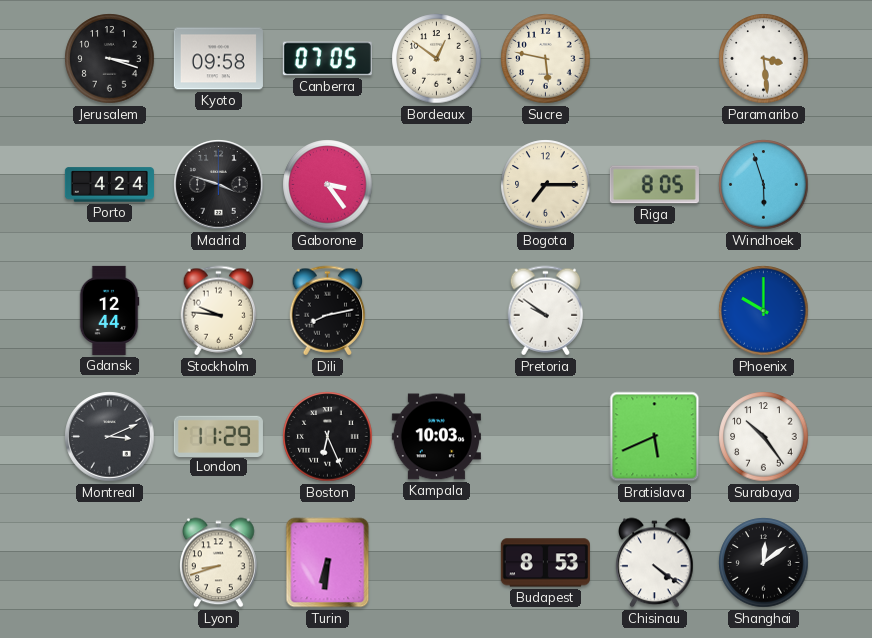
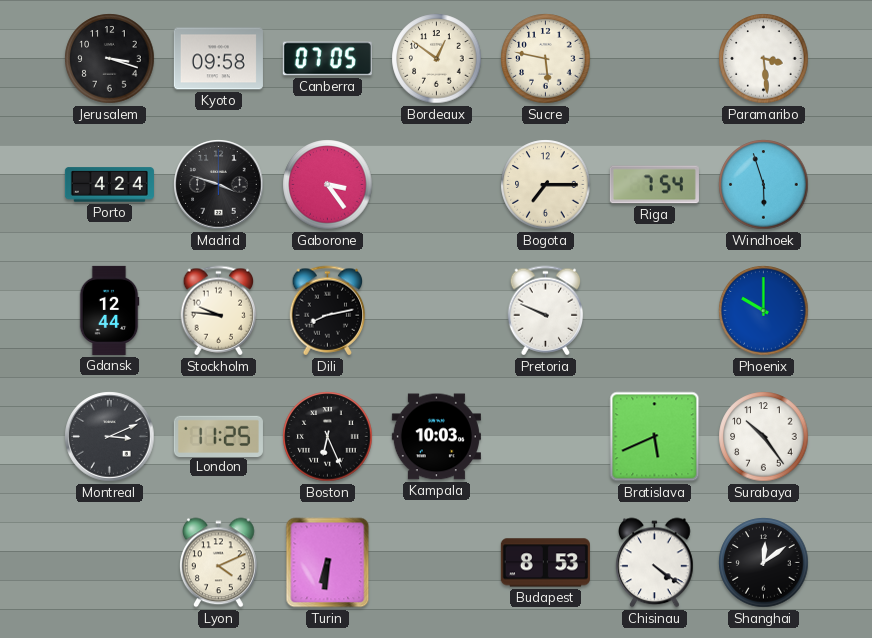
Riga: 8:05 -> 7:54 (654, 185)
Pretoria: 9:51 -> 9:49 (546, 311)
London: 11:29 -> 11:25 (218, 436)
Lyon: 8:42 -> 4:11 (219, 563)
